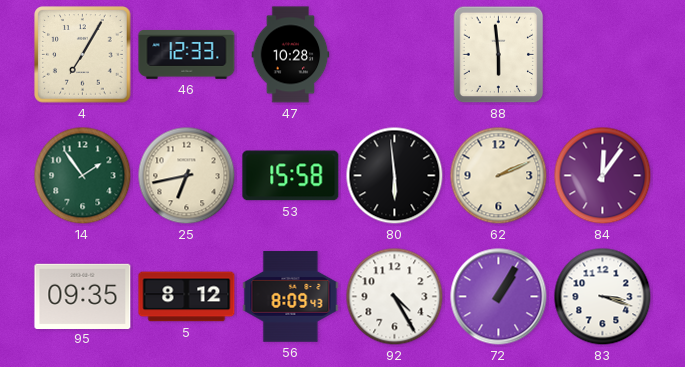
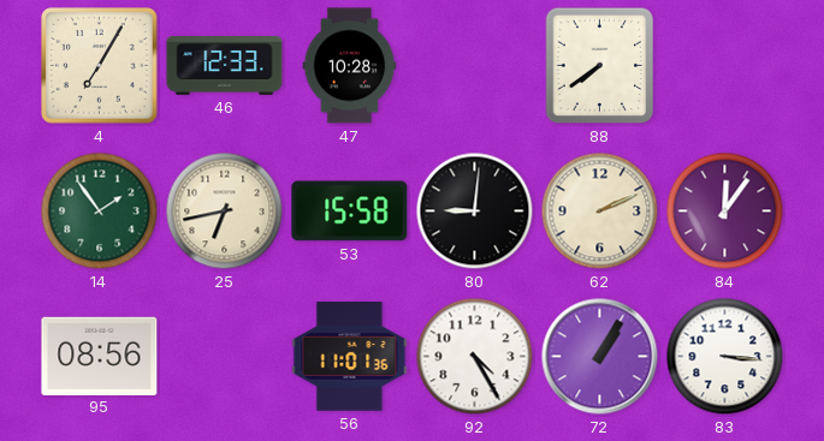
88: 5:59 -> 7:39 (600, 66)
80: 5:59 -> 9:01 (475, 211)
95: 09:35 -> 08:56 (100, 356)
5: 8:12 -> none (187, 297)
56: 8:09 -> 11:01 (350, 357)
83: 3:18 -> 3:16 (725, 357)
